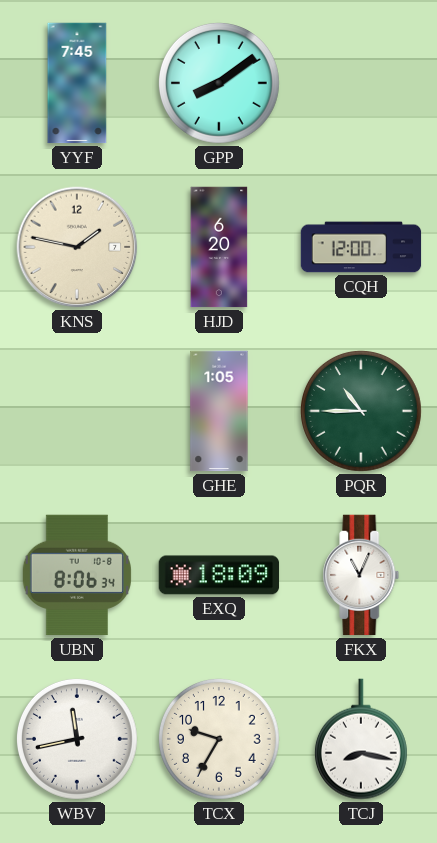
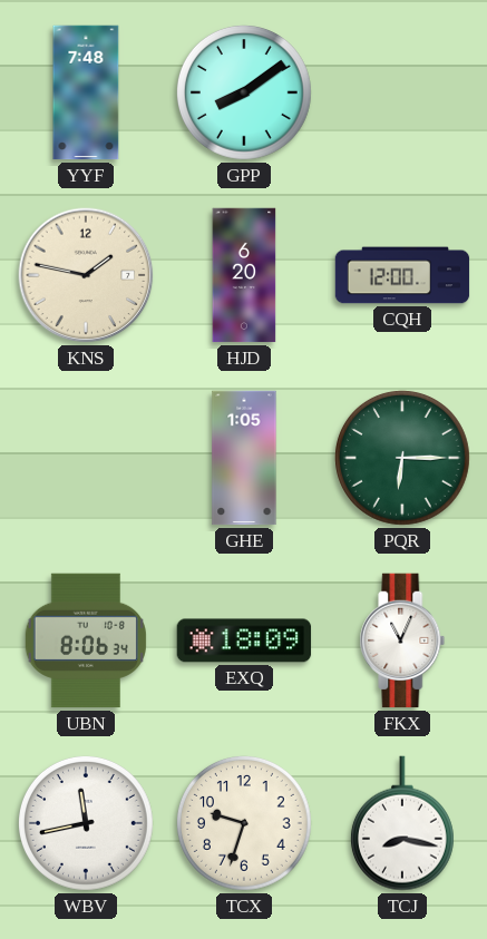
YYF: 7:45 -> 7:48 (86, 92)
PQR: 10:45 -> 6:15 (402, 458)
TCX: 9:35 -> 9:33 (244, 823)
